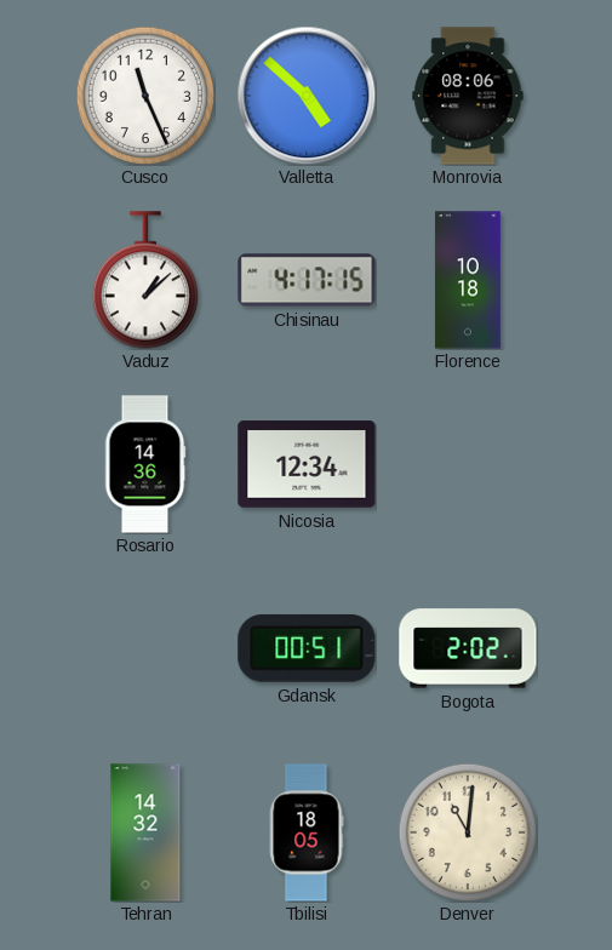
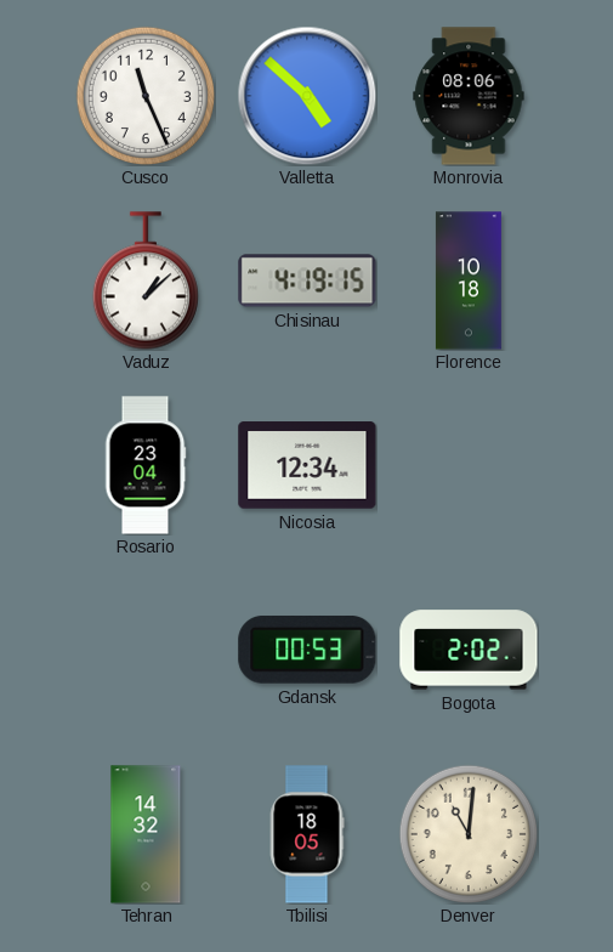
Chisinau: 4:17 -> 4:19 (307, 280)
Rosario: 14:36 -> 23:04 (146, 465)
Gdansk: 00:51 -> 00:53 (307, 650)
